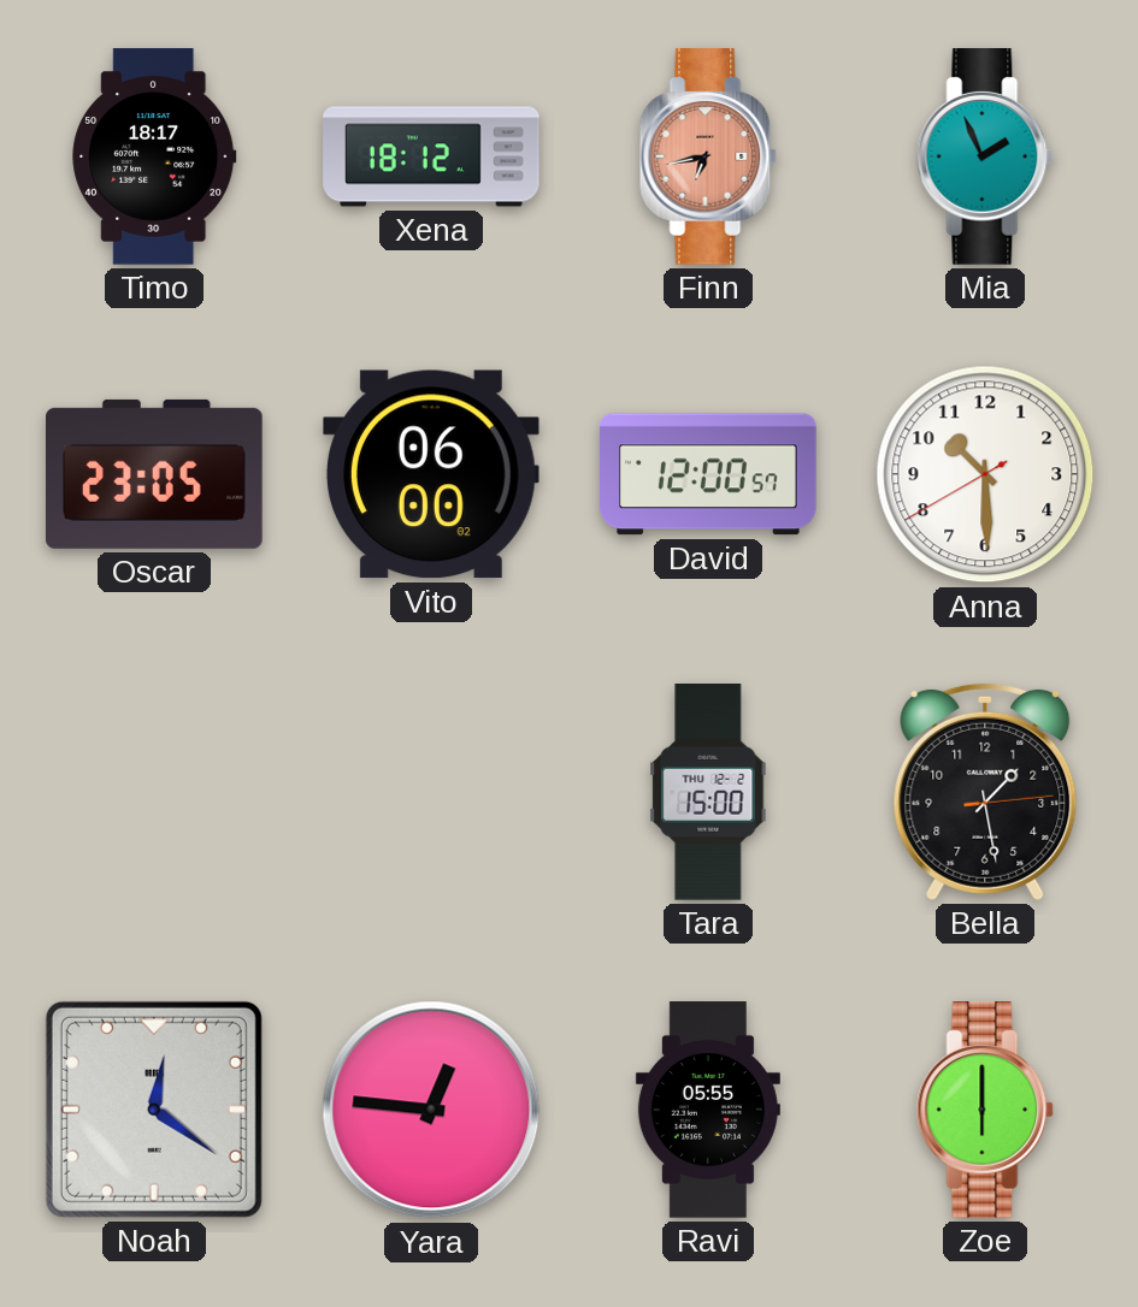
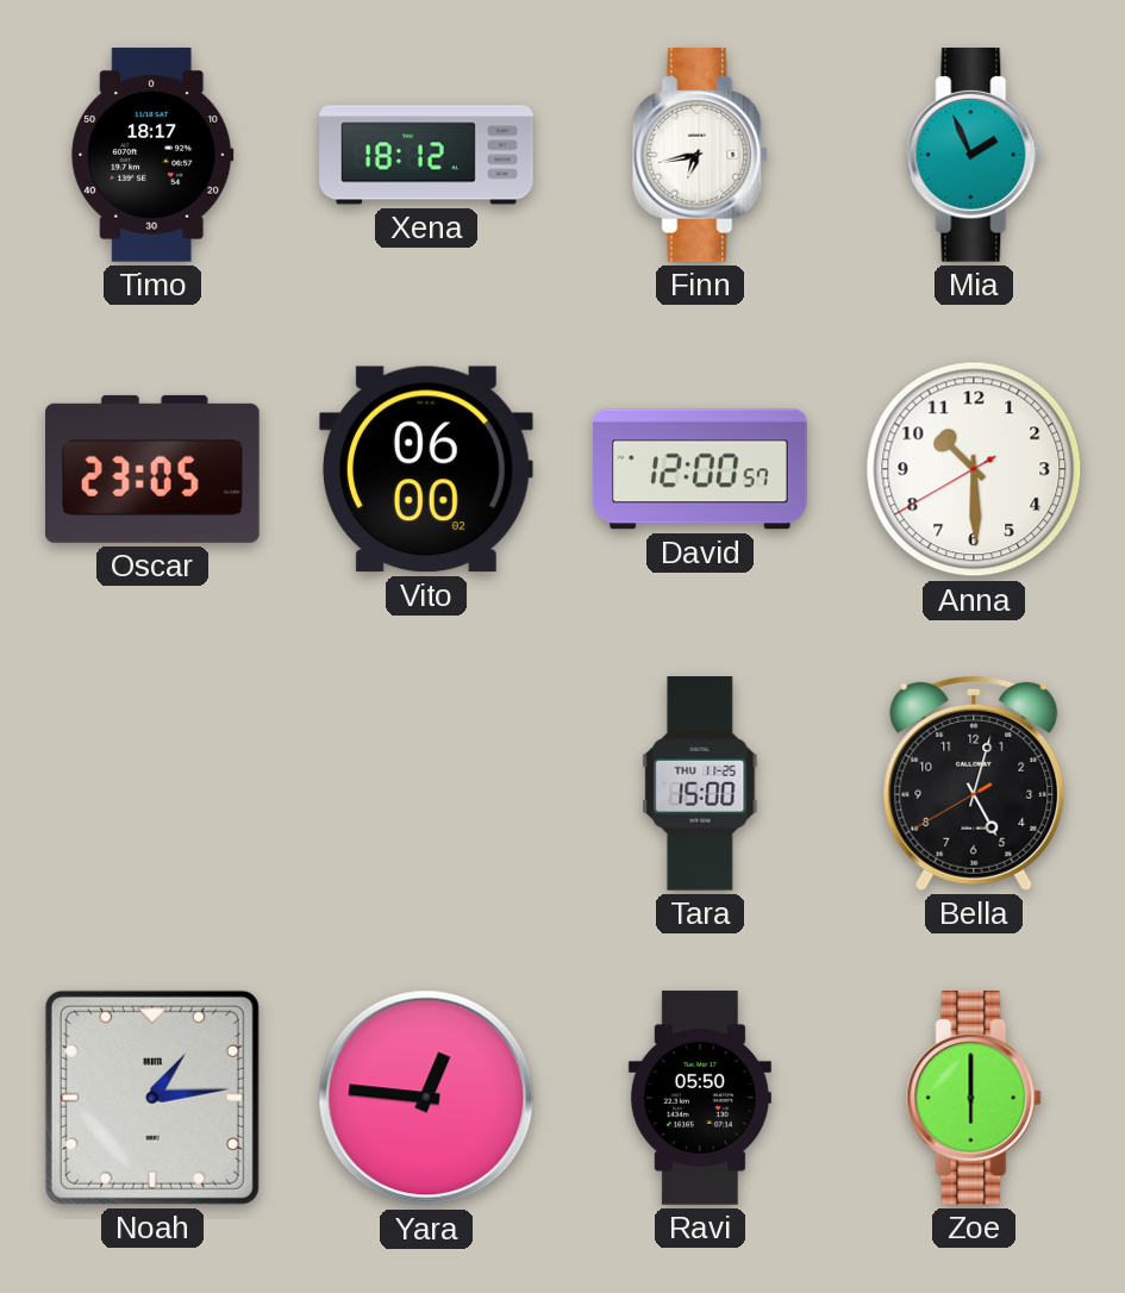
Finn dial: salmon -> white (700, 156)
Tara date: THU 12-2 -> THU 11-25 (700, 785)
Bella: 1:28 -> 5:02 (974, 783)
Noah: 12:21 -> 1:14 (152, 1098)
Ravi: 05:55 -> 05:50 (700, 1098)
